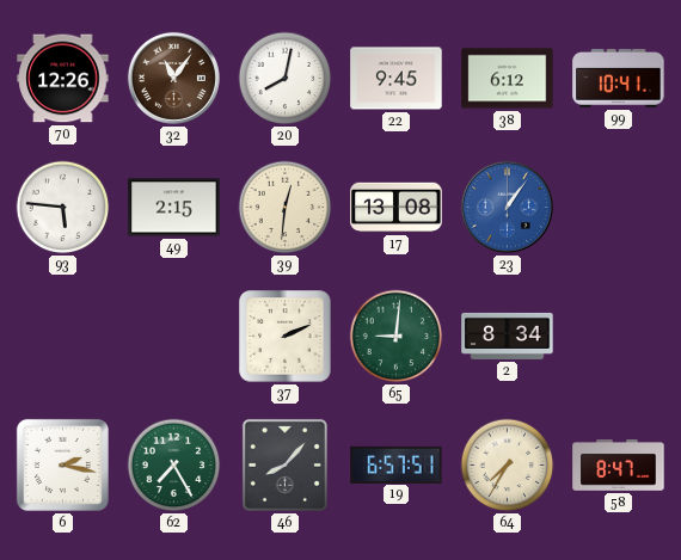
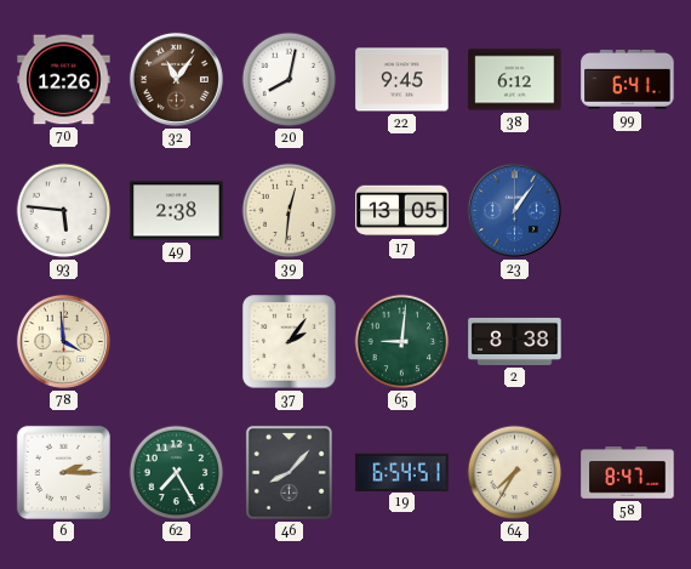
99: 10:41 -> 6:41 (628, 79)
49: 2:15 -> 2:38 (177, 211)
17: 13:08 -> 13:05 (402, 211)
78: none -> 3:59 (63, 341)
37: 2:11 -> 2:06 (290, 342)
2: 8:34 -> 8:38 (515, 341)
6: 2:17 -> 2:15 (63, 472)
19: 6:57 -> 6:54 (402, 472)
